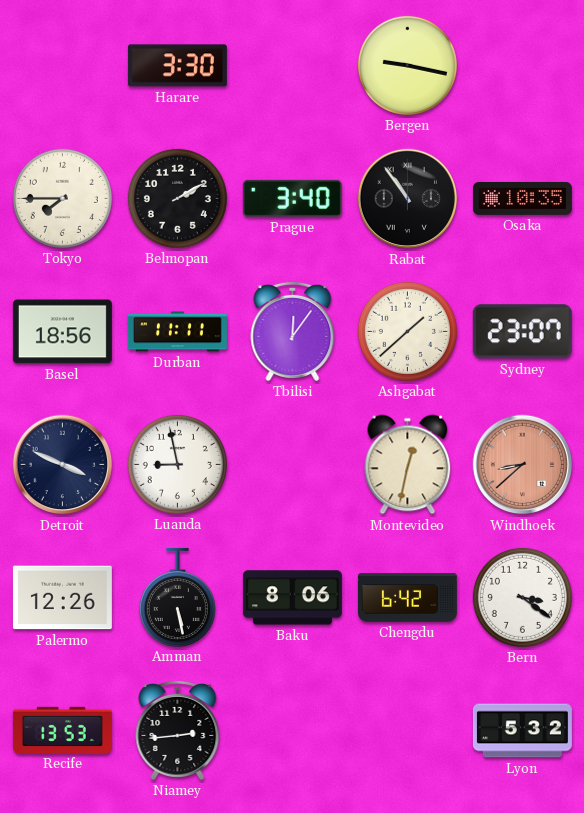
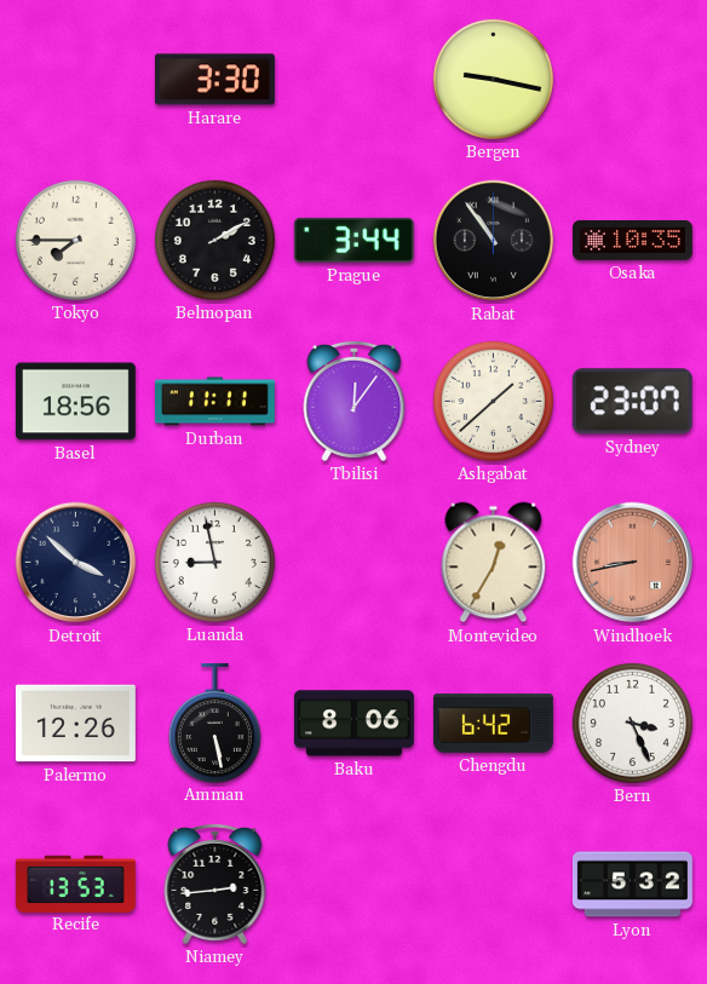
Prague: 3:40 -> 3:44 (353, 240)
Detroit: 3:49 -> 3:52 (76, 563)
Montevideo: 12:32 -> 12:35 (494, 563)
Windhoek: 8:38 -> 8:43 (633, 563)
Bern: 3:21 -> 3:26 (632, 723)
